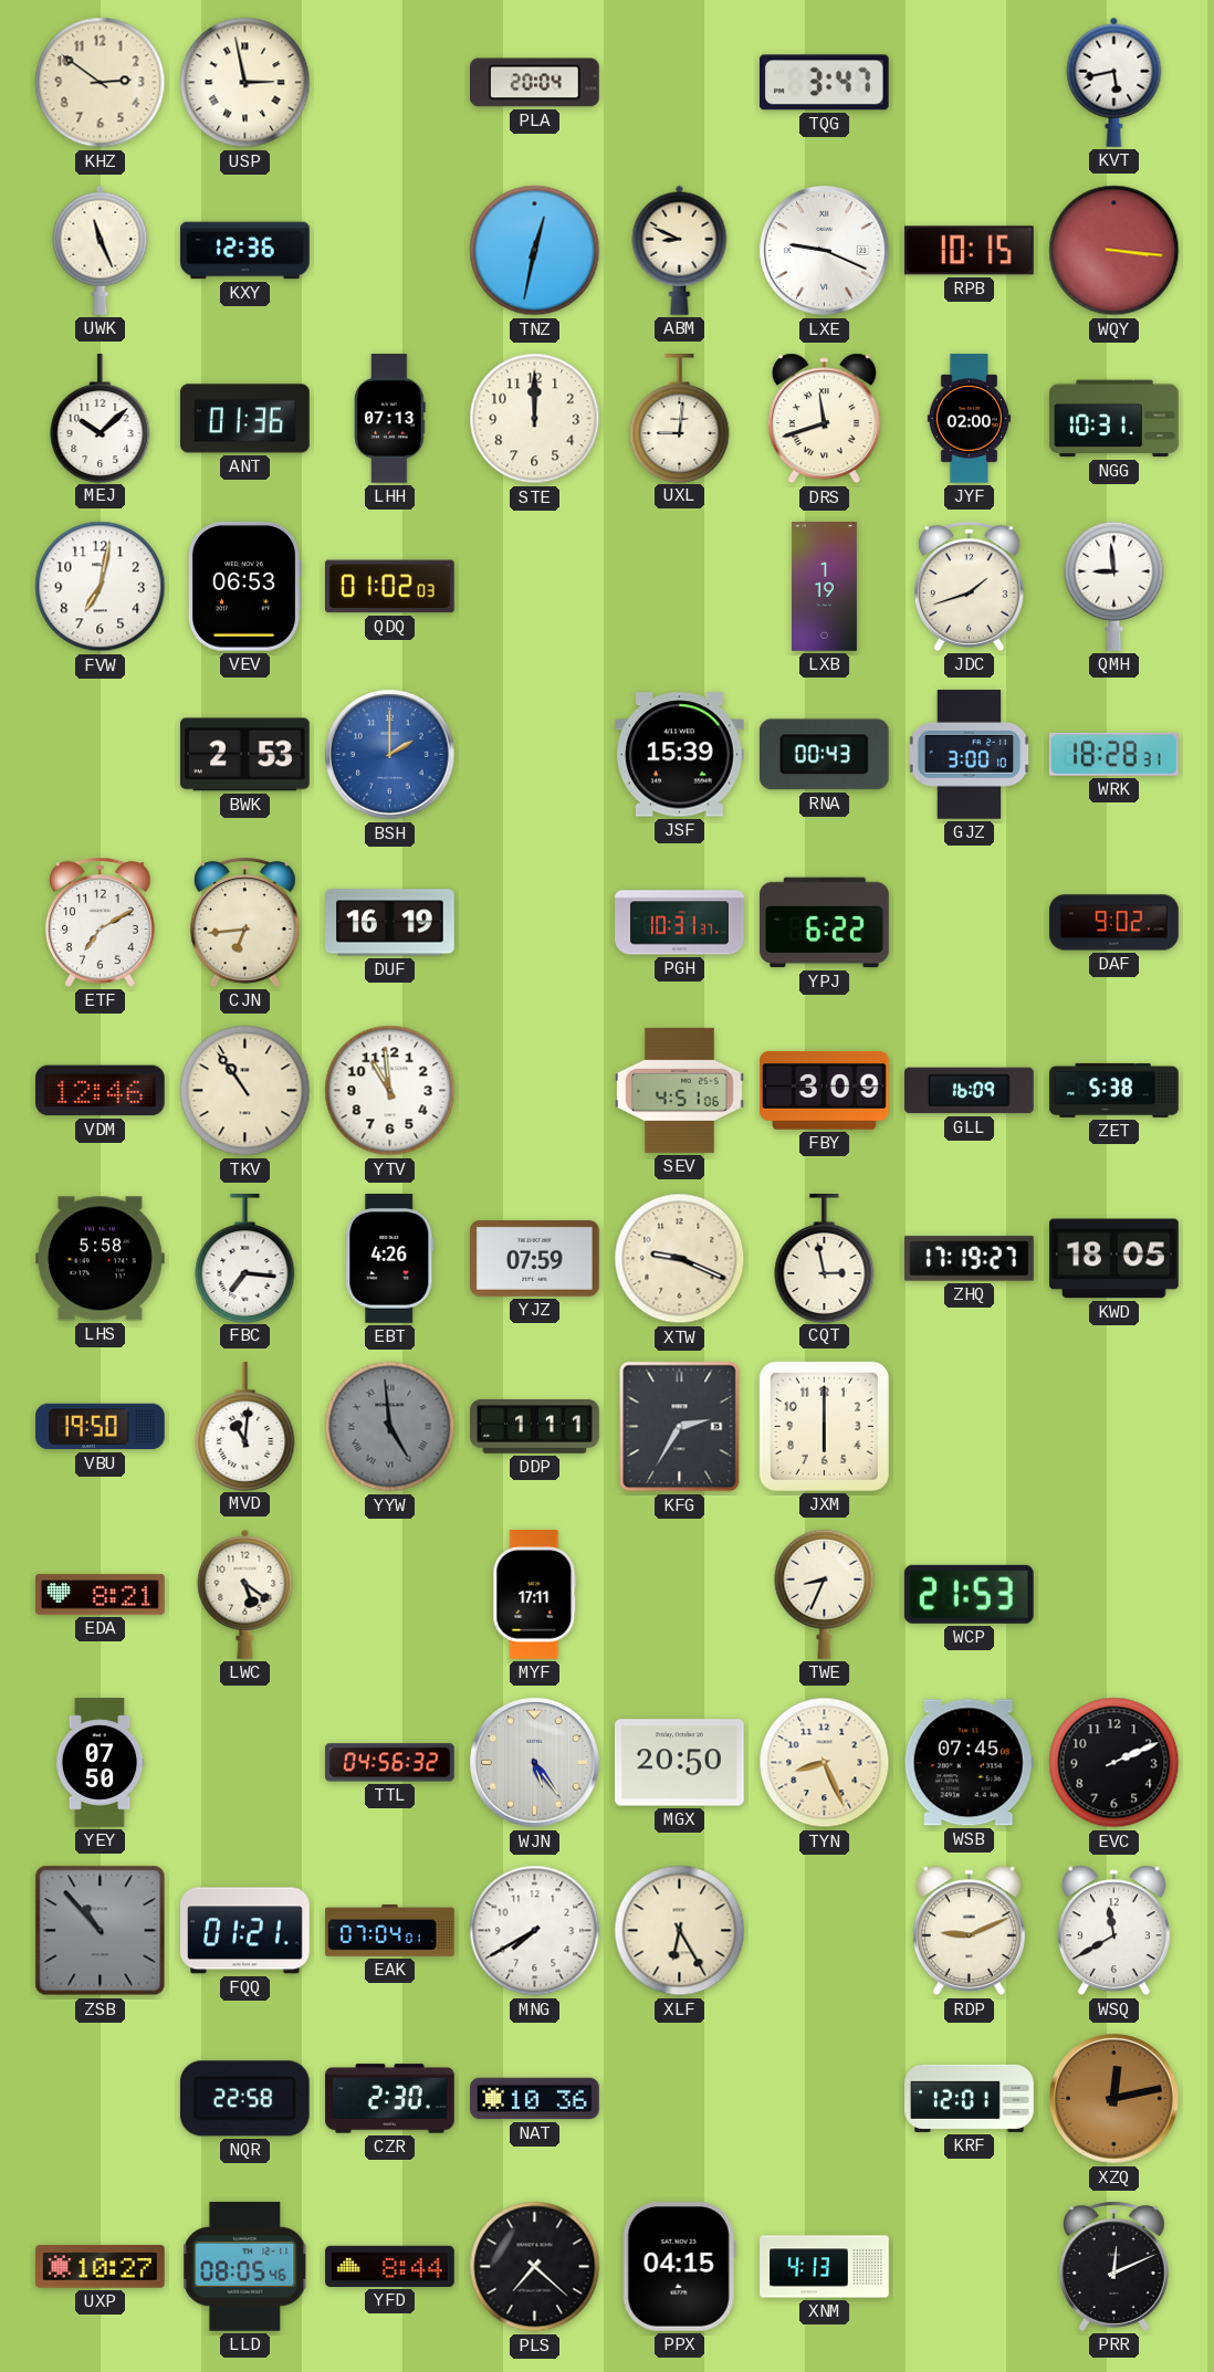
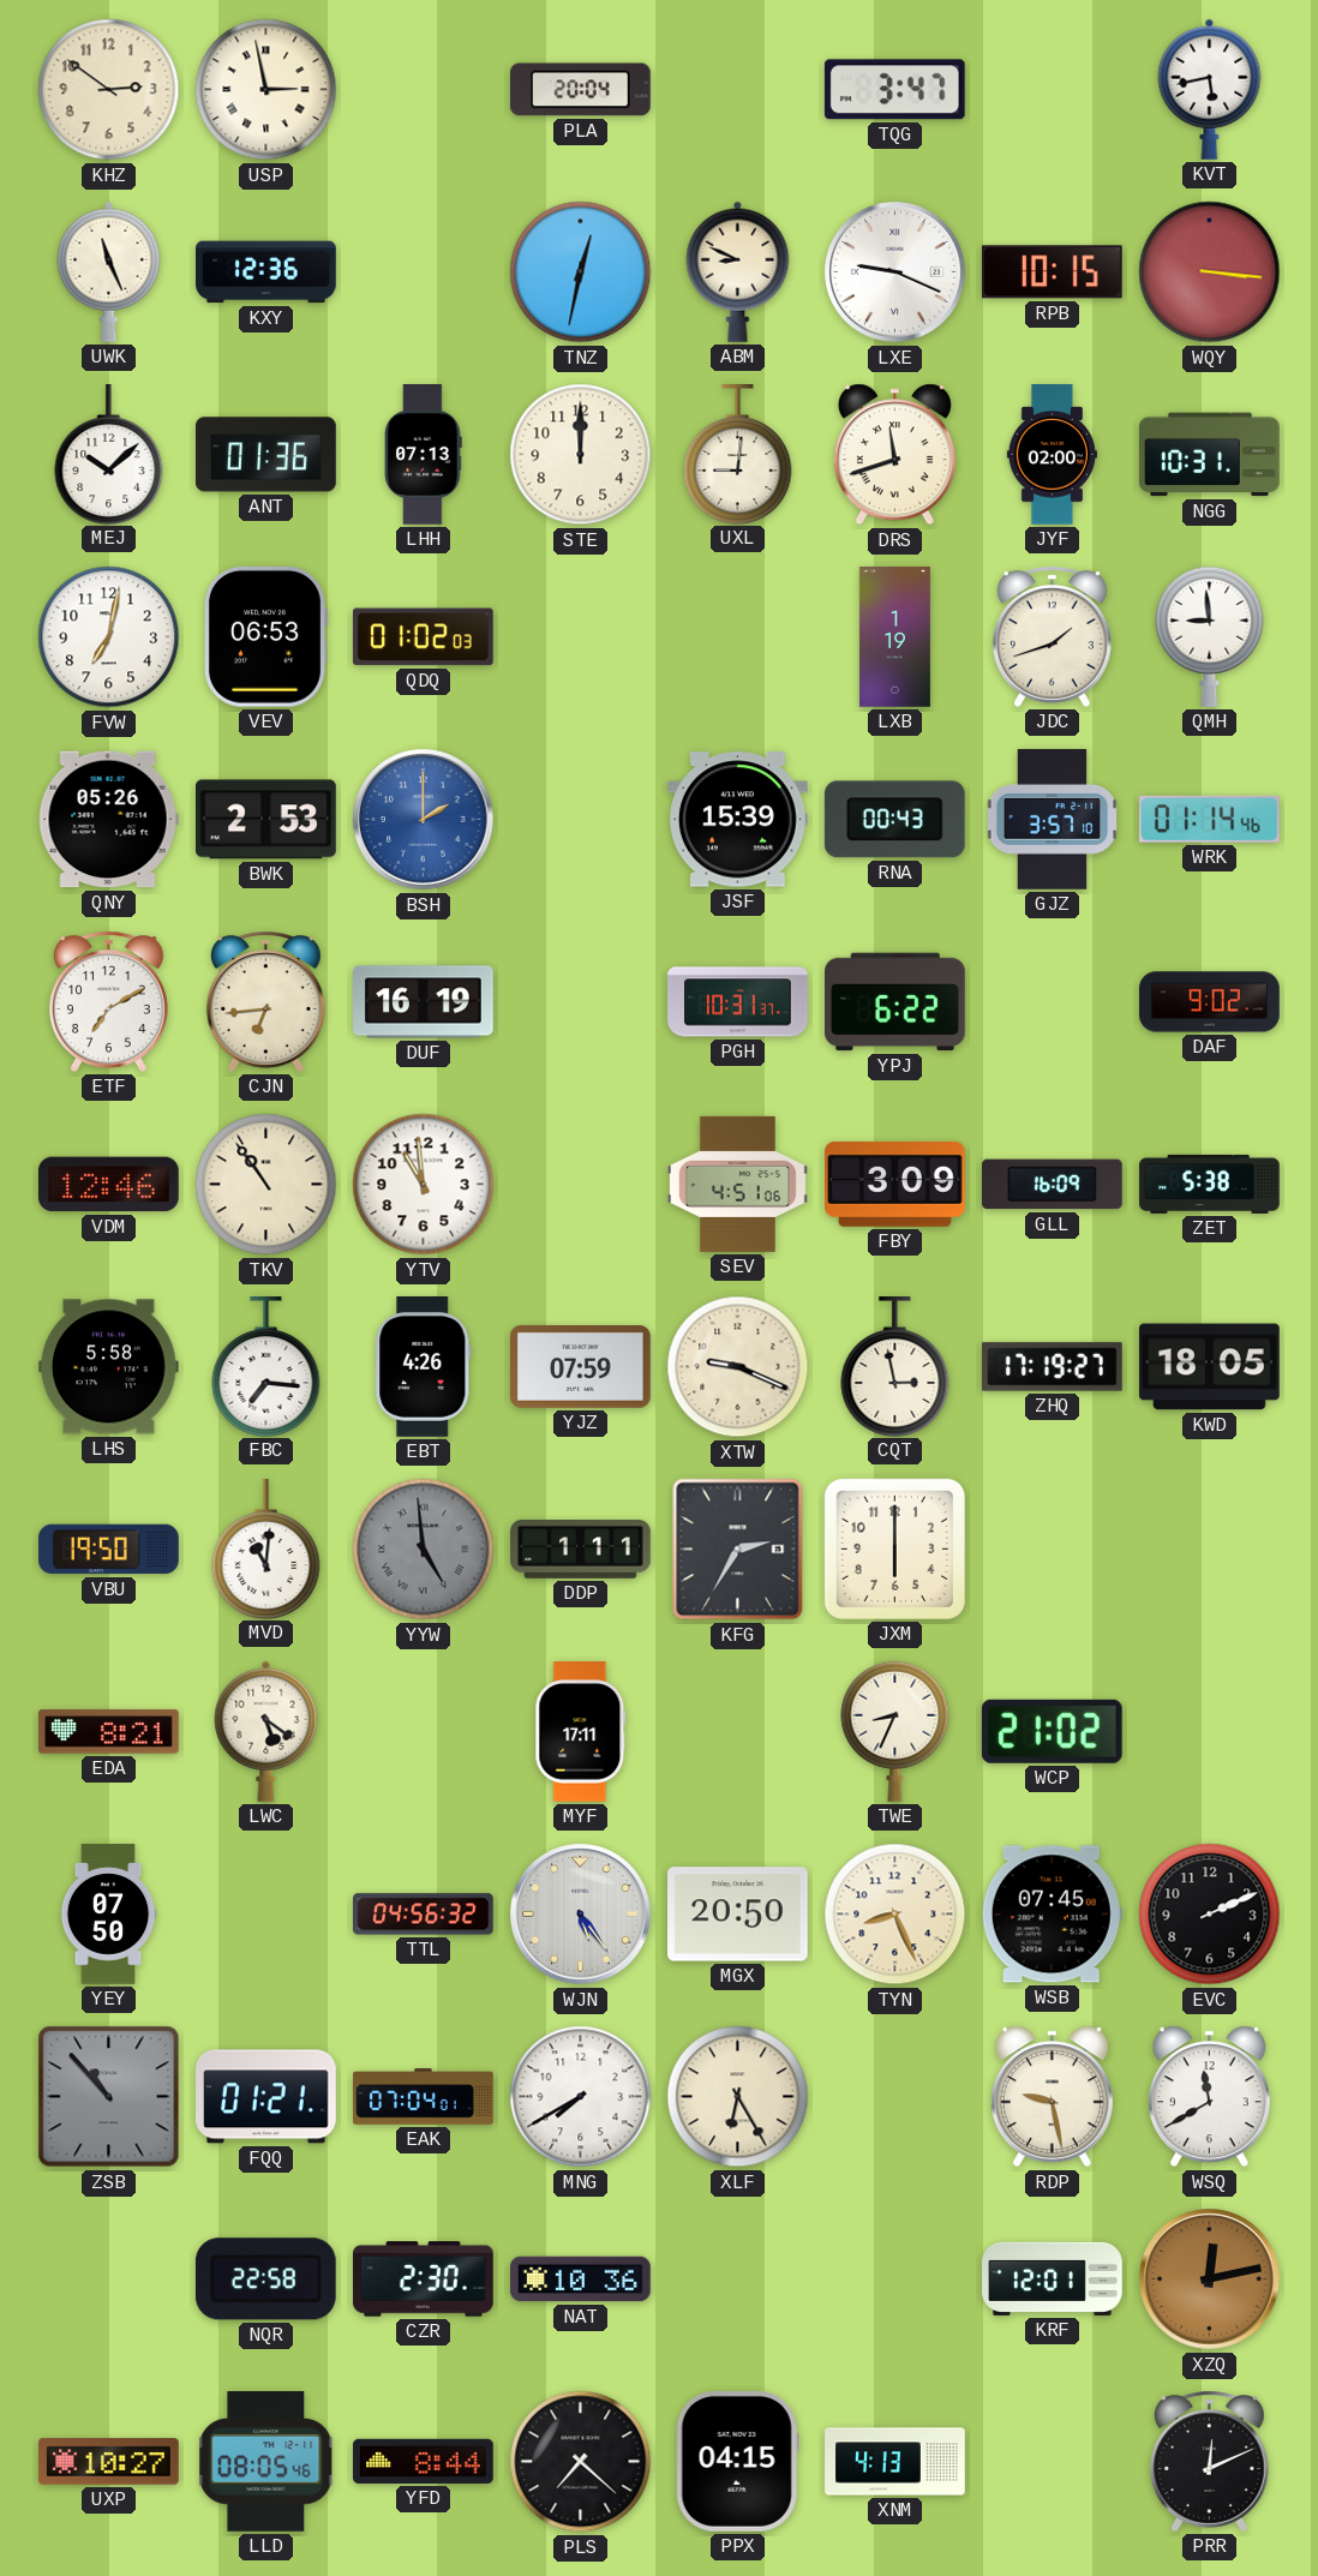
QNY: none -> 05:26 (108, 820)
GJZ: 3:00 -> 3:57 (1053, 820)
WRK: 18:28 -> 01:14 (1209, 819)
WCP: 21:53 -> 21:02 (1052, 1731)
RDP: 9:11 -> 9:28 (1052, 2097)
